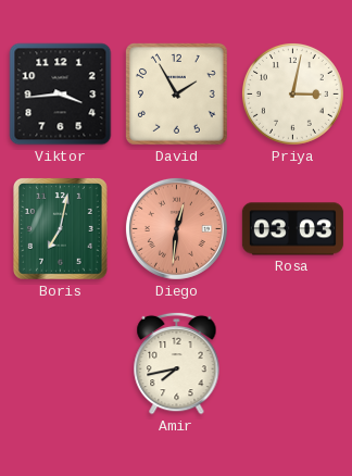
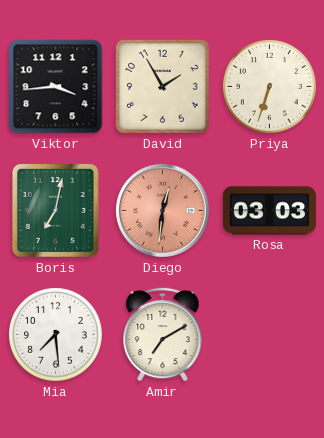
Priya: 3:02 -> 6:33 (270, 87)
Mia: none -> 7:29 (56, 335)
Amir: 7:43 -> 7:10 (163, 334)
